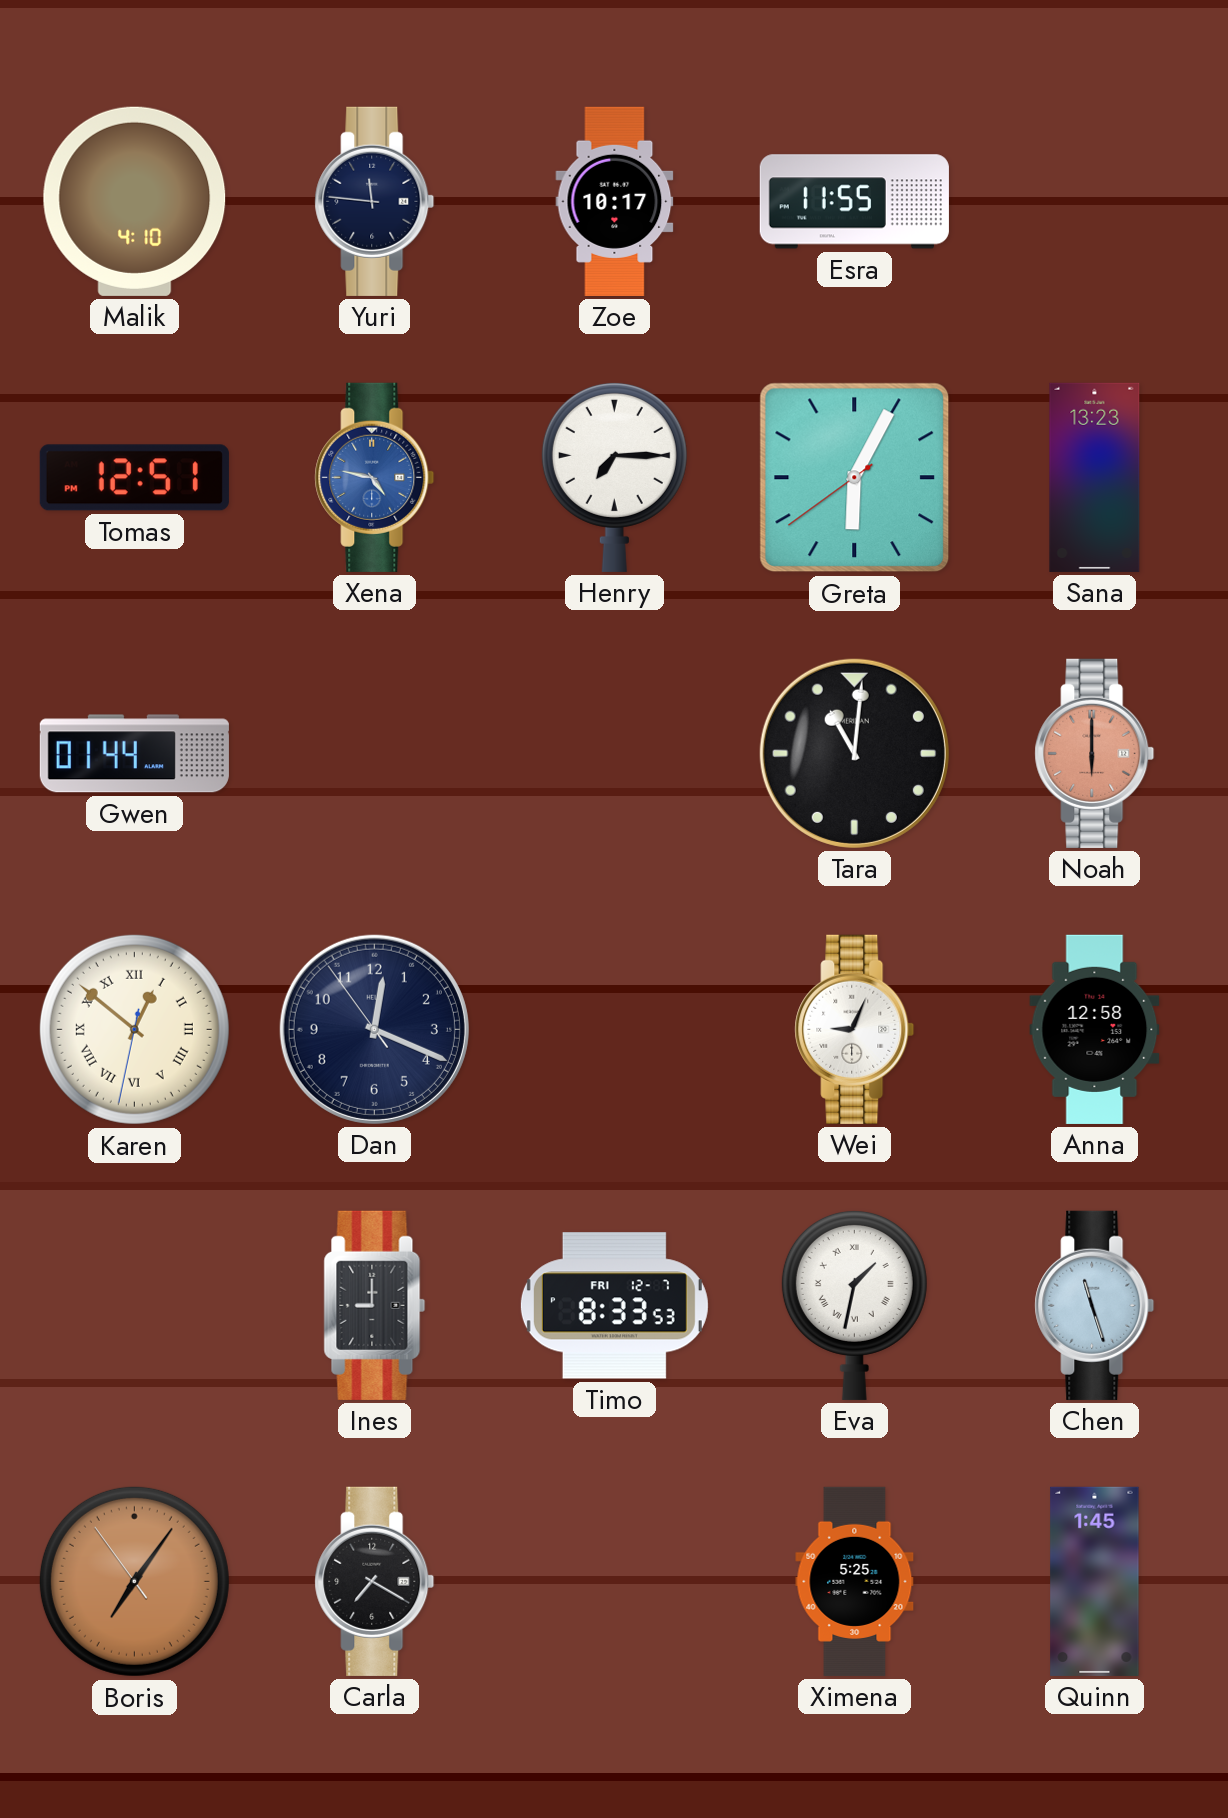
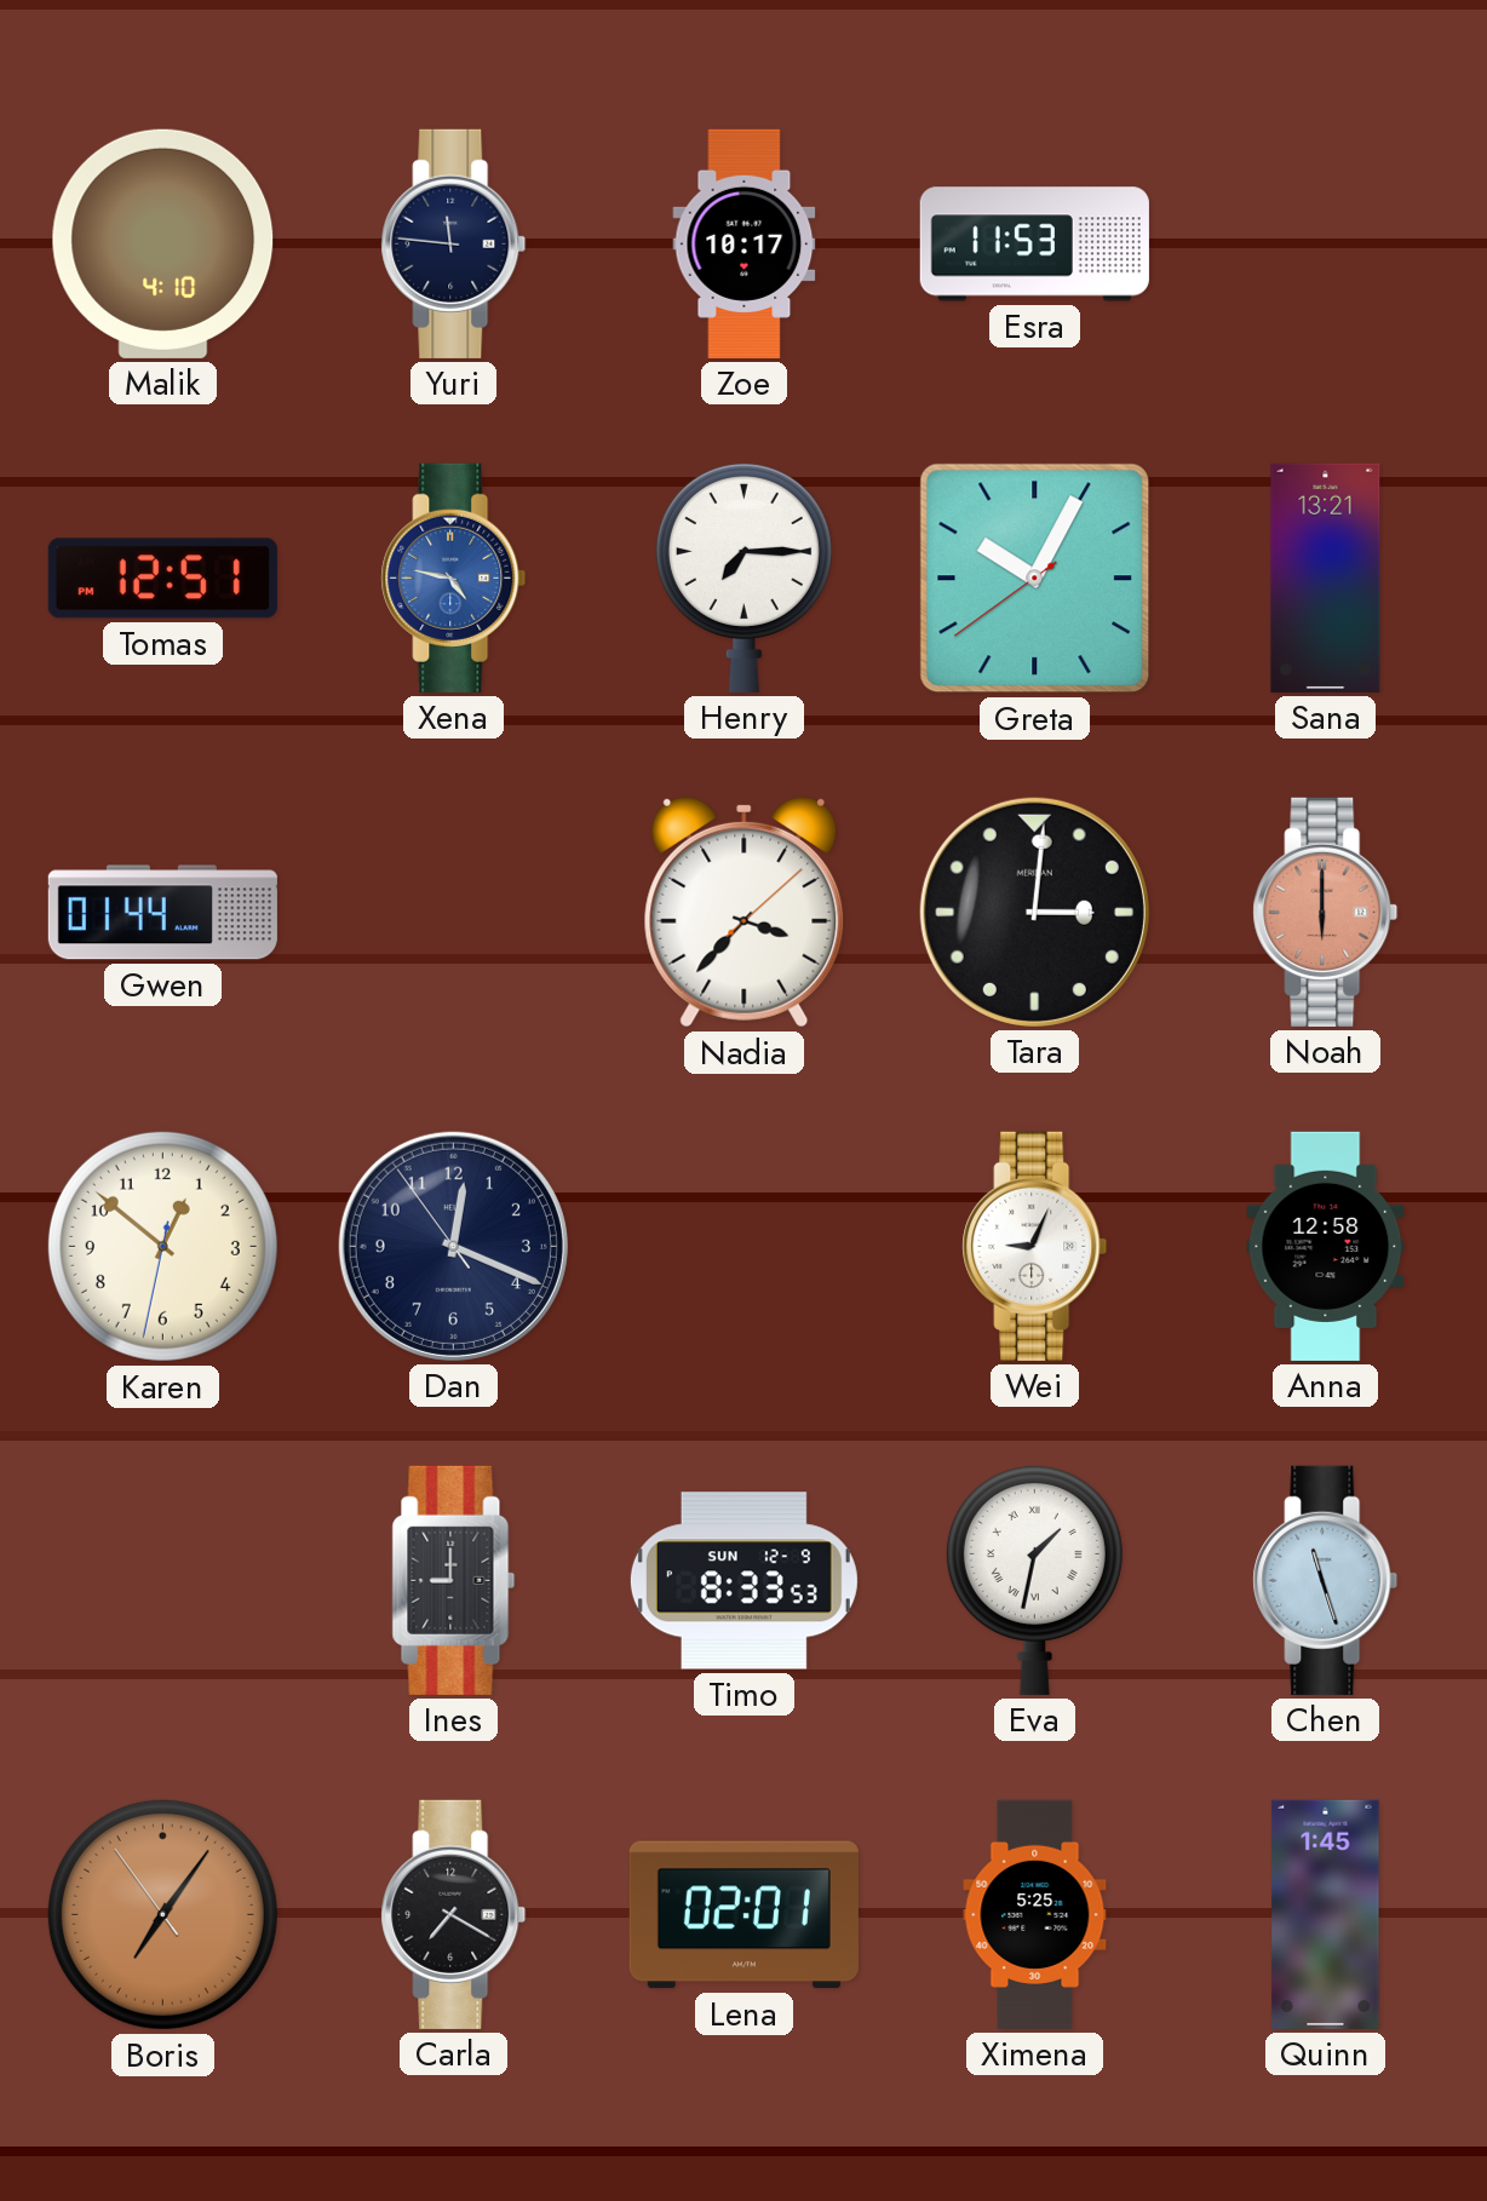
Esra: 11:55 -> 11:53 (1034, 245)
Greta: 6:04 -> 10:04 (1035, 579)
Sana: 13:23 -> 13:21 (1326, 577)
Nadia: none -> 3:37 (745, 912)
Tara: 11:01 -> 3:01 (1034, 912)
Karen numerals: Roman -> Arabic (162, 1246)
Timo date: FRI 12-7 -> SUN 12-9 (743, 1581)
Lena: none -> 02:01 (743, 1915)
